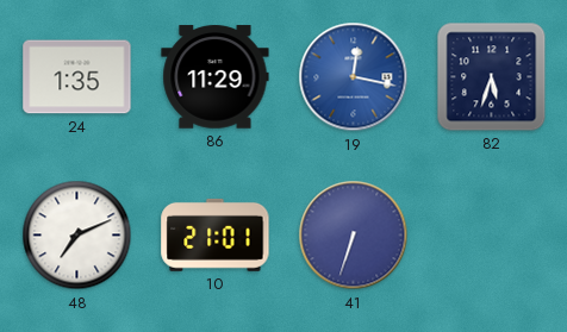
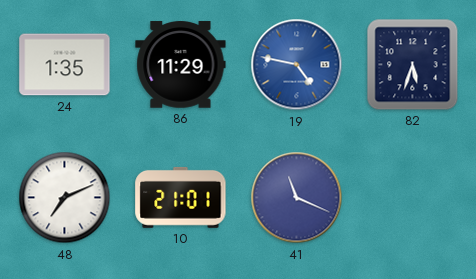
19: 12:17 -> 4:47 (297, 65)
41: 6:33 -> 11:19 (297, 198)
